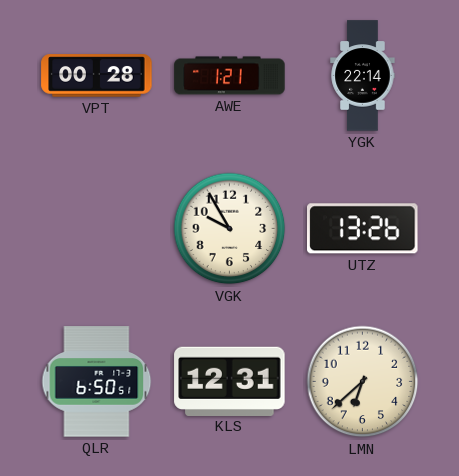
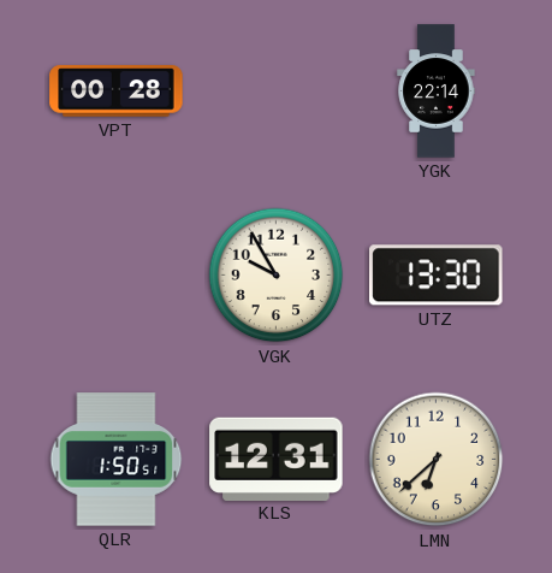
AWE: 1:21 -> none (230, 76)
UTZ: 13:26 -> 13:30 (437, 276)
QLR: 6:50 -> 1:50 (117, 460)
